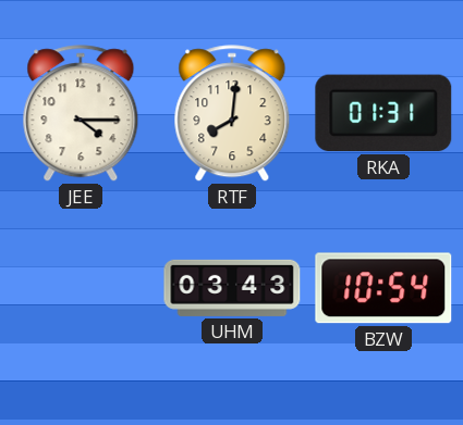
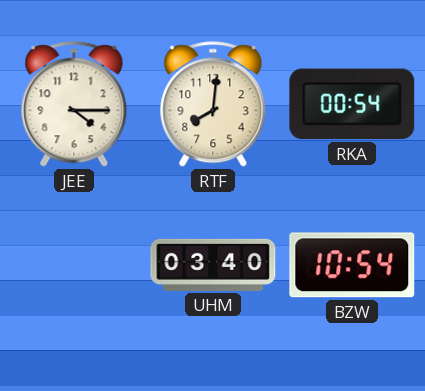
RKA: 01:31 -> 00:54 (352, 104)
UHM: 03:43 -> 03:40 (213, 265)
